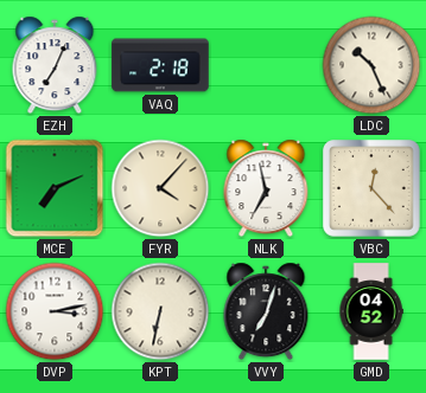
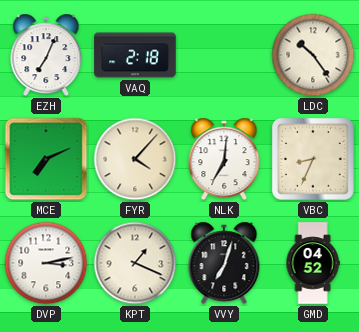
LDC: 10:26 -> 10:24 (313, 55)
NLK: 6:58 -> 7:01 (224, 159)
VBC: 12:23 -> 8:34 (314, 160)
KPT: 6:32 -> 1:19 (135, 263)
